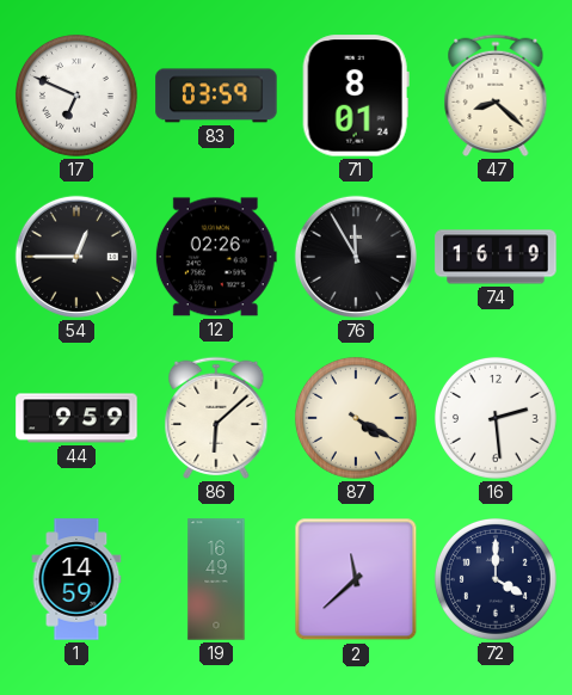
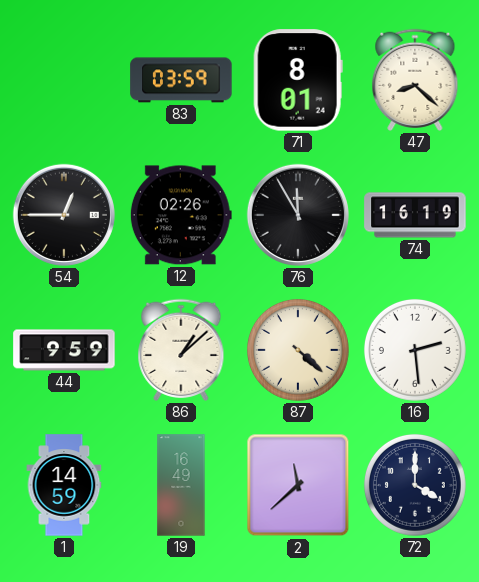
17: 6:49 -> none (76, 96)
86: 6:08 -> 1:08 (181, 350)
87: 4:20 -> 4:22 (298, 350)
